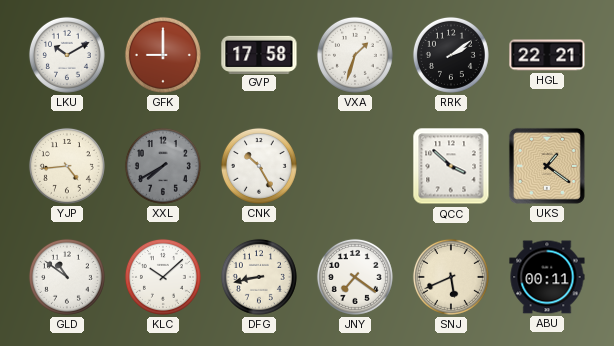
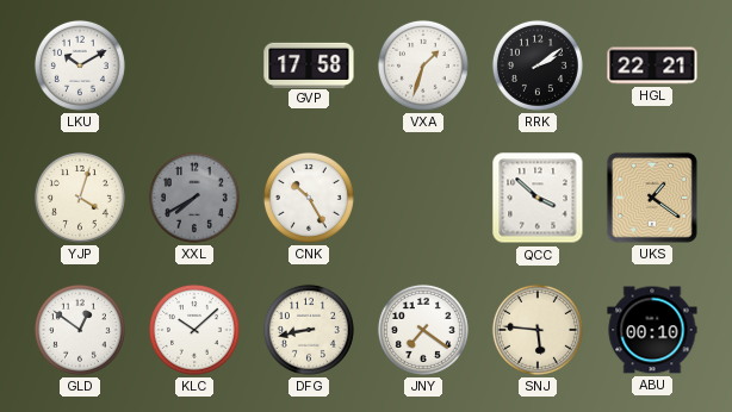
GFK: 9:00 -> none (163, 55)
YJP: 4:44 -> 4:03 (80, 198)
GLD: 10:51 -> 12:51 (80, 330)
SNJ: 5:41 -> 5:46 (538, 330)
ABU: 00:11 -> 00:10 (652, 330)
